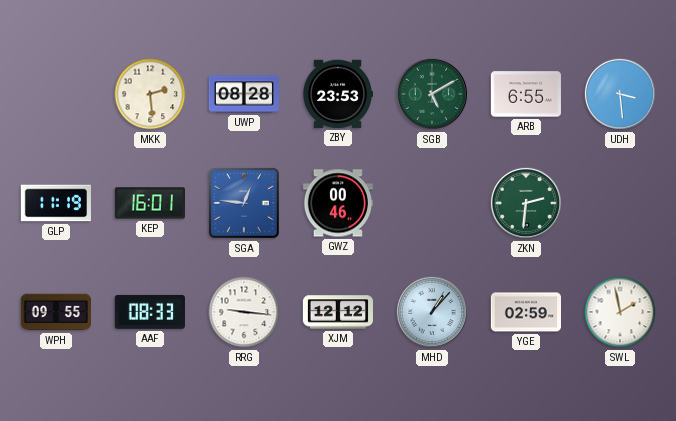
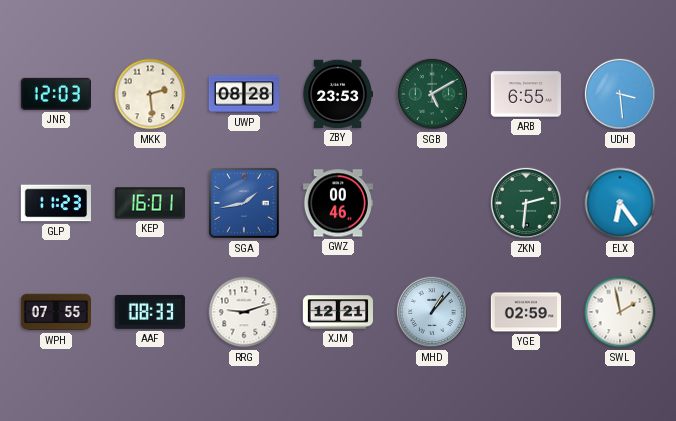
JNR: none -> 12:03 (56, 94)
GLP: 11:19 -> 11:23 (55, 203)
SGA: 12:46 -> 1:43 (244, 203)
ELX: none -> 6:24 (620, 203)
WPH: 09:55 -> 07:55 (55, 312)
RRG: 9:16 -> 9:12 (244, 312)
XJM: 12:12 -> 12:21 (337, 312)
